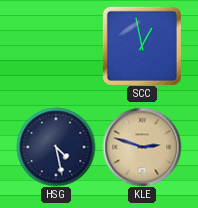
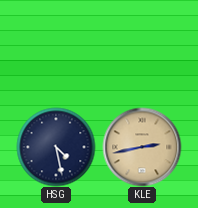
SCC: 12:58 -> none (142, 46)
KLE: 2:48 -> 2:43 (142, 147)
